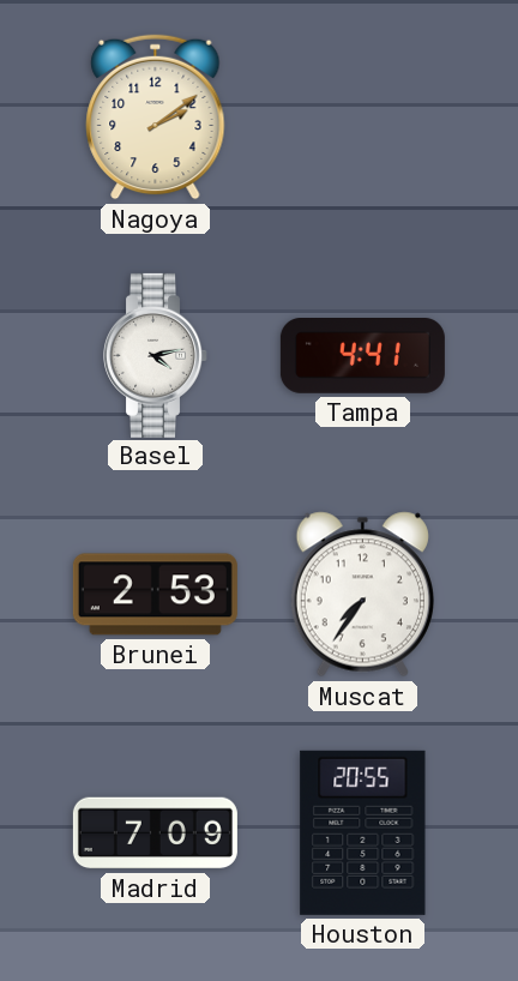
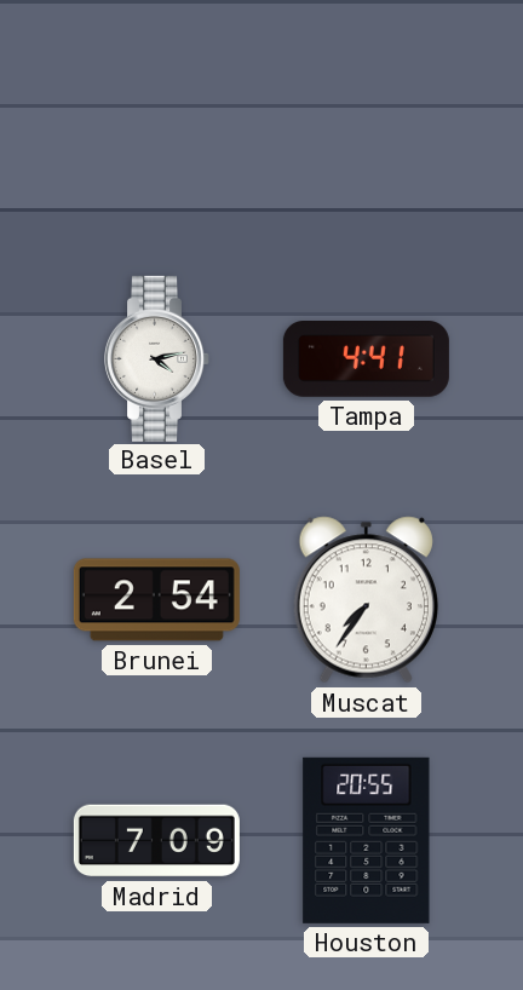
Nagoya: 2:09 -> none (156, 118)
Brunei: 2:53 -> 2:54 (156, 600)
